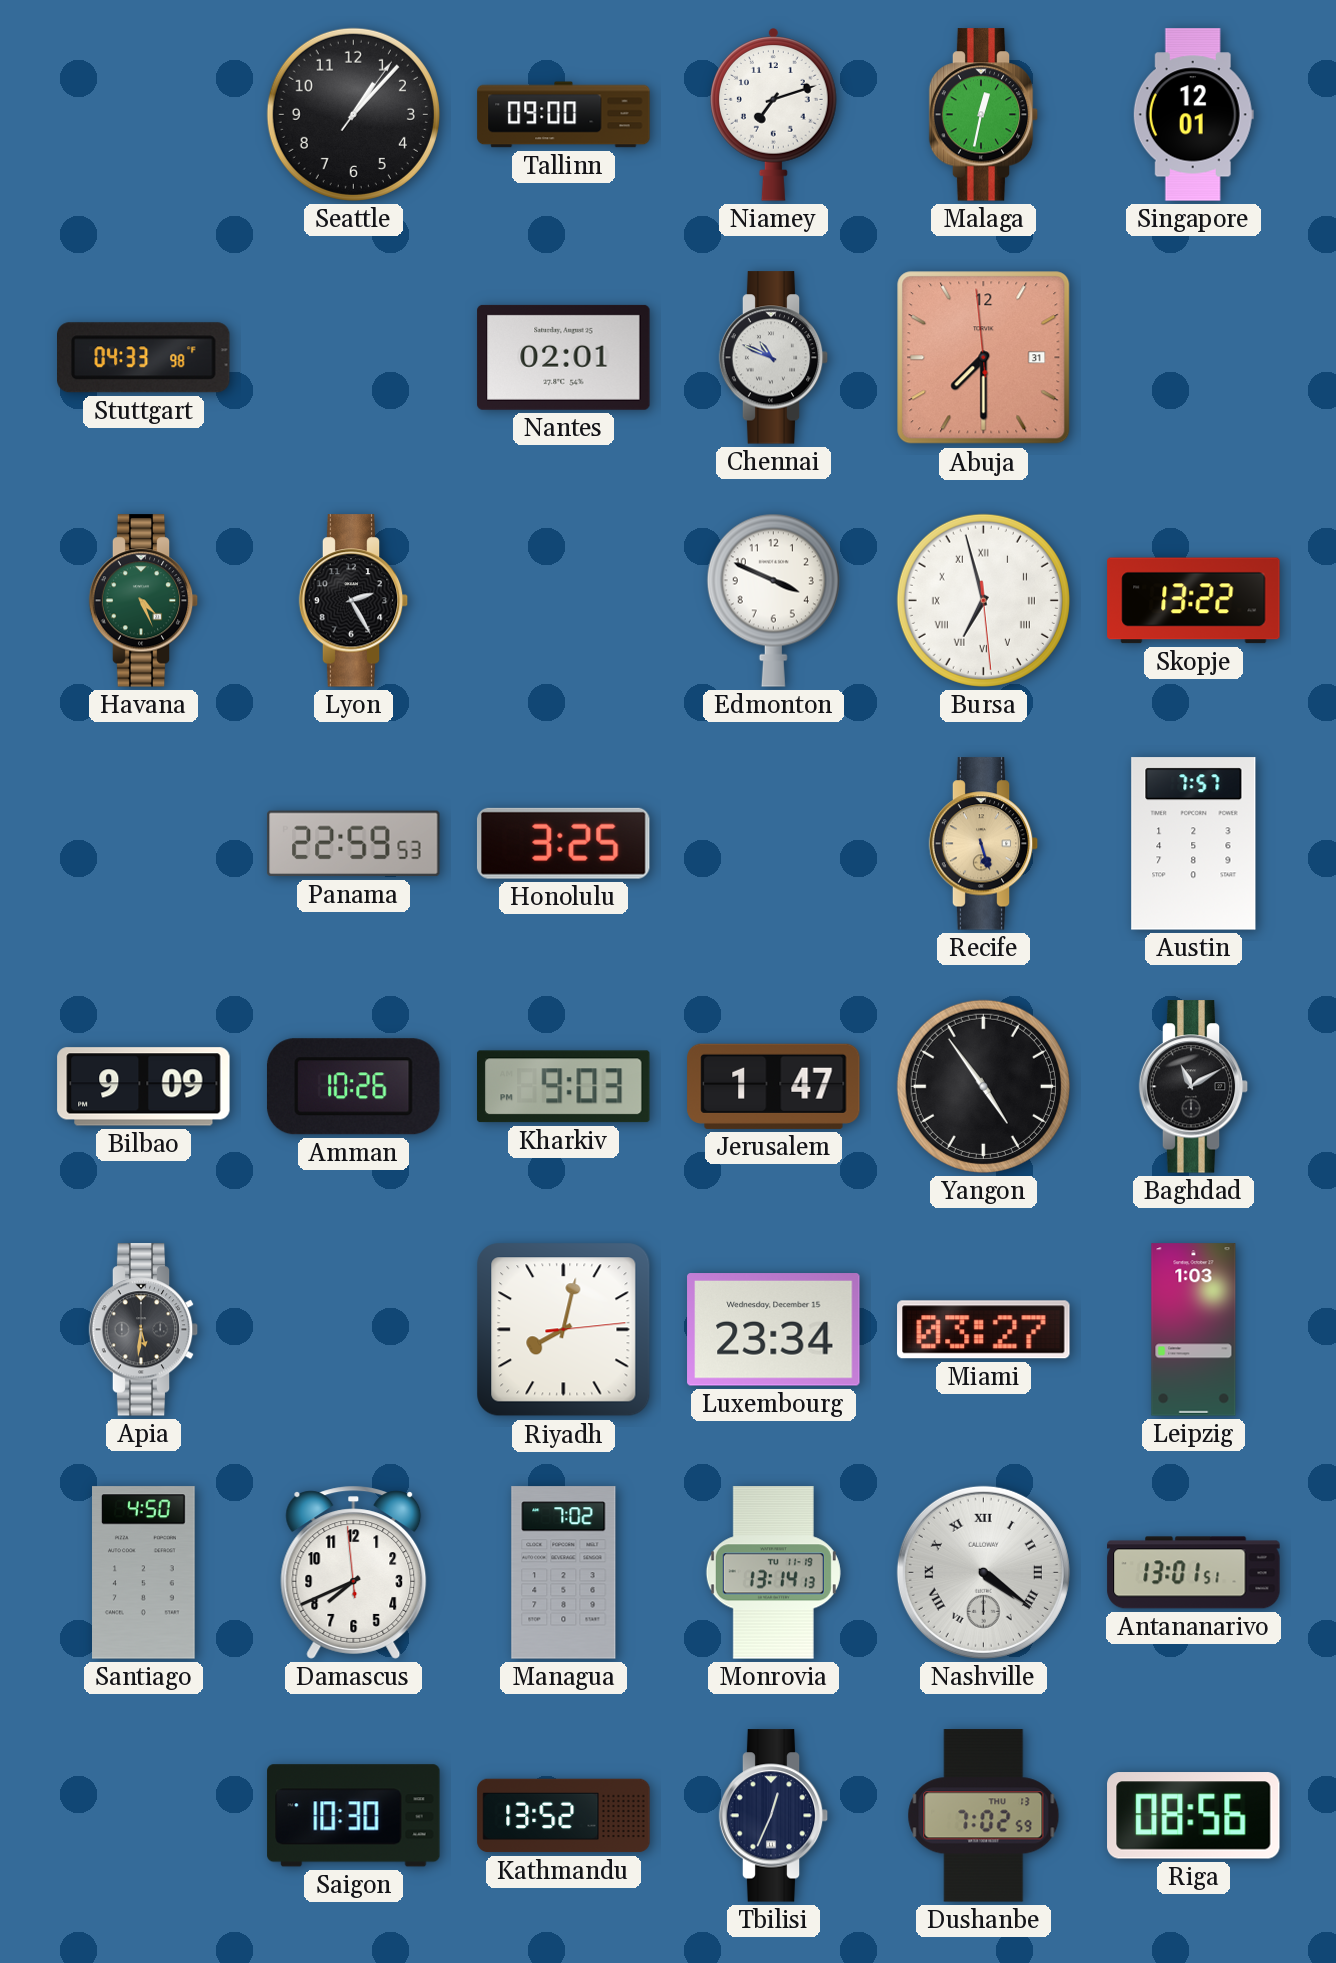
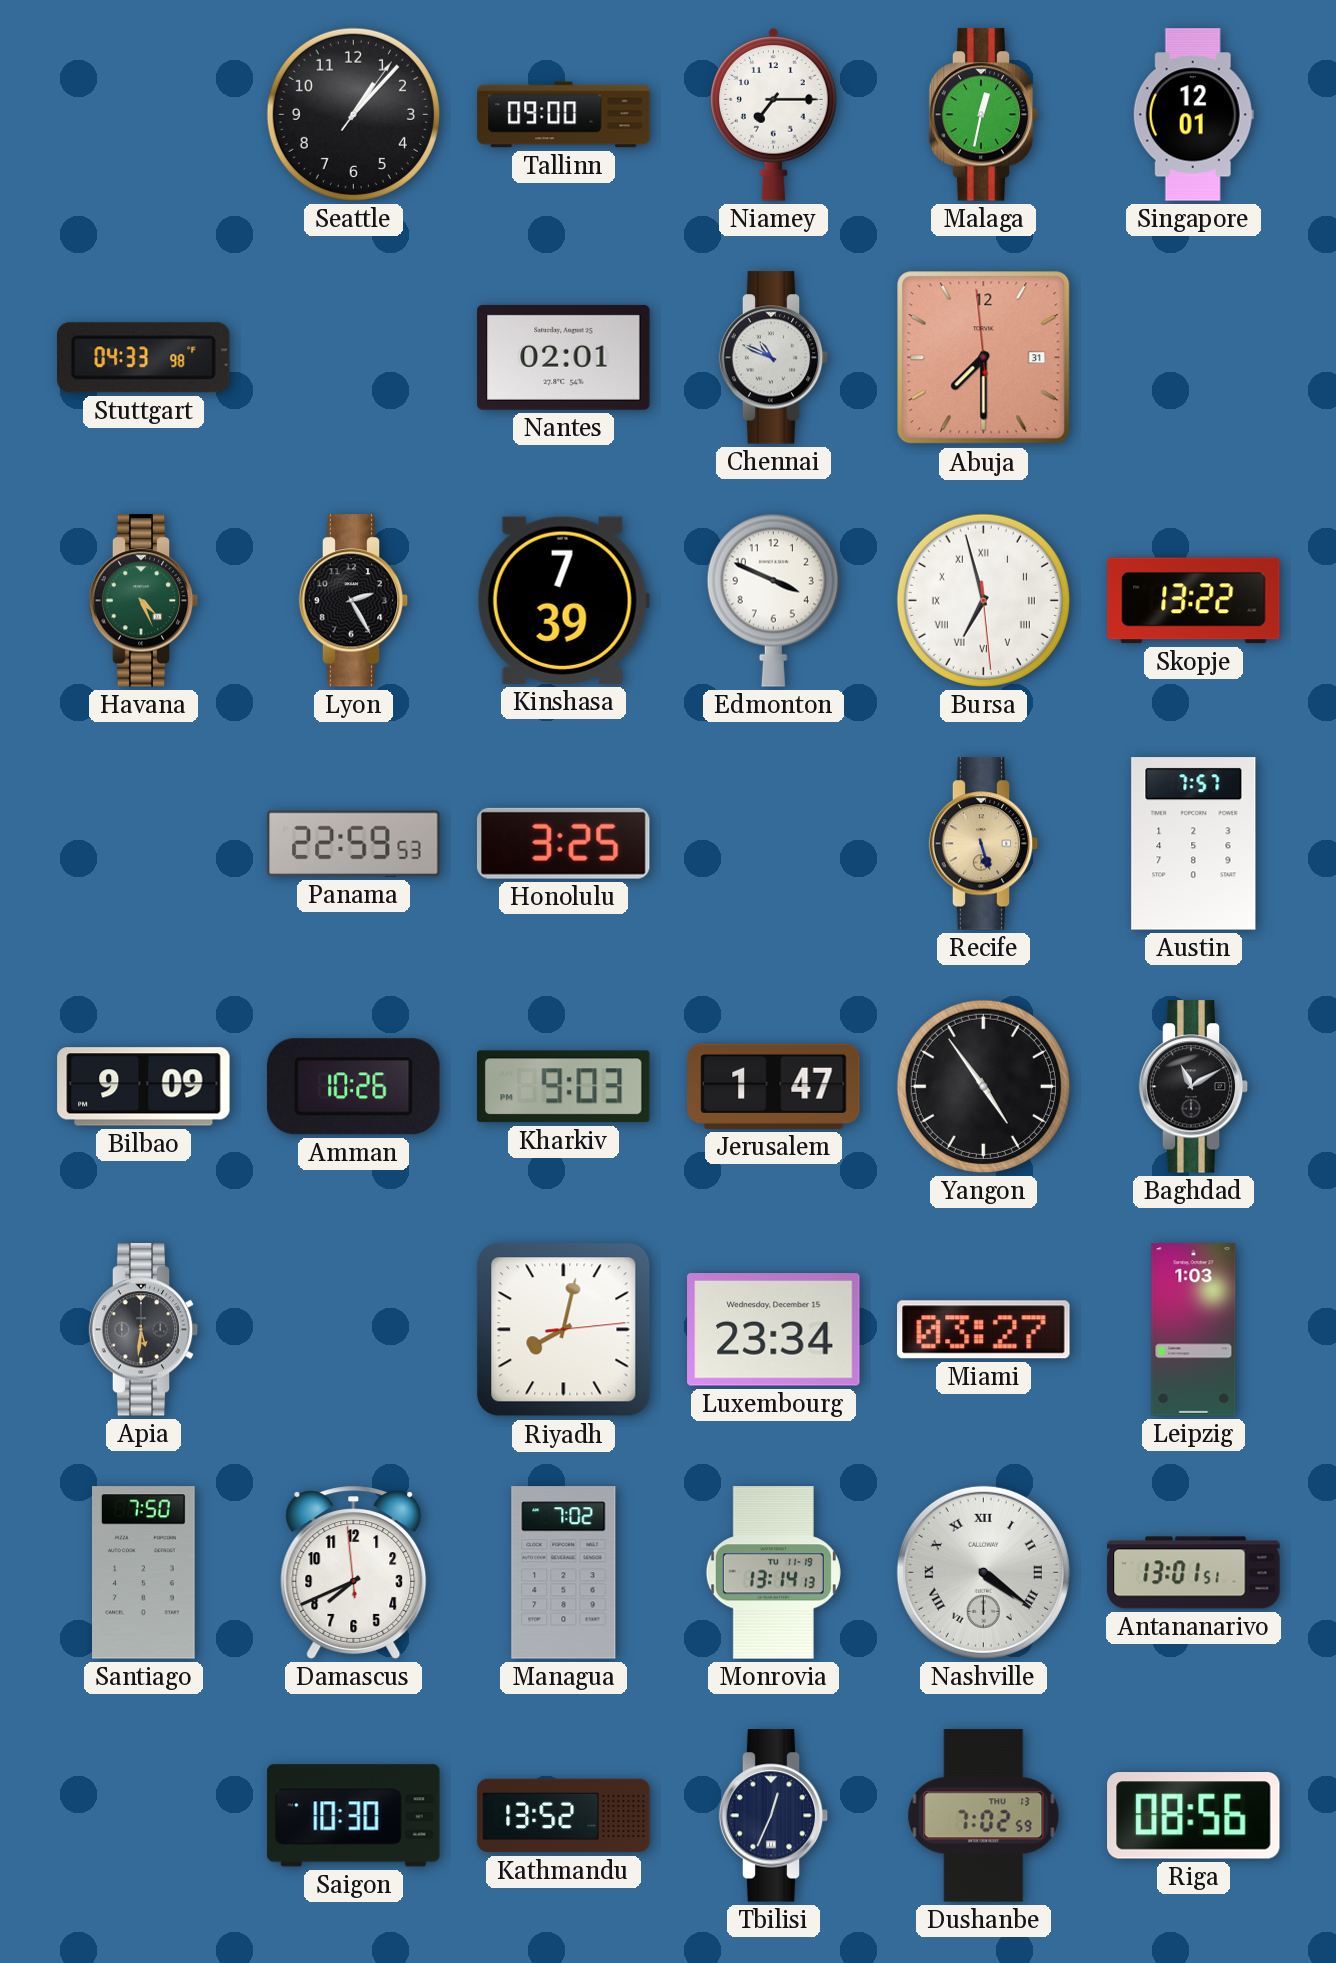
Niamey: 7:12 -> 7:15 (774, 115)
Kinshasa: none -> 7:39 (563, 600)
Santiago: 4:50 -> 7:50 (144, 1573)
